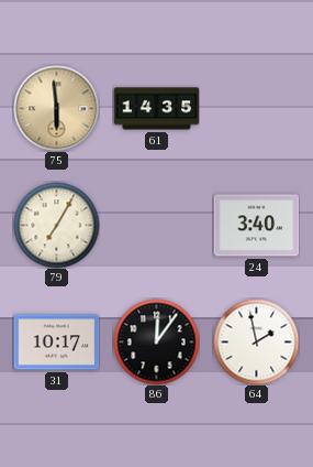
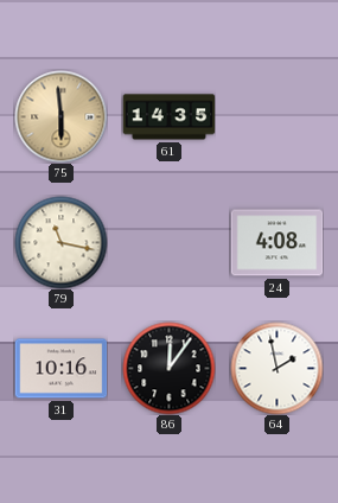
79: 7:05 -> 11:17 (60, 242)
24: 3:40 -> 4:08 (276, 243)
31: 10:17 -> 10:16 (60, 369)
